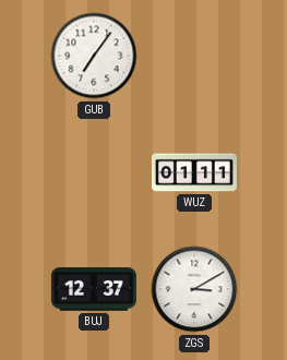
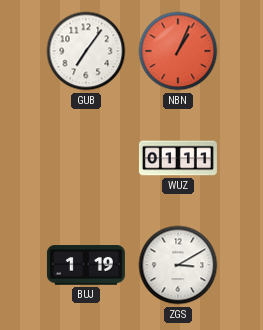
NBN: none -> 1:04 (178, 51)
BUJ: 12:37 -> 1:19 (86, 265)
